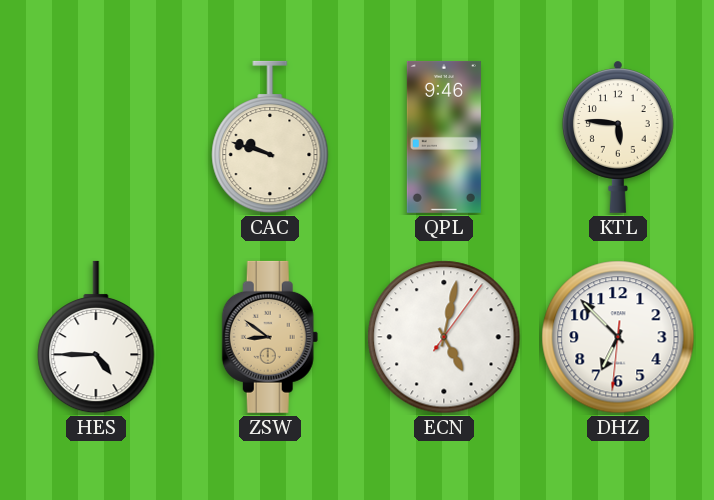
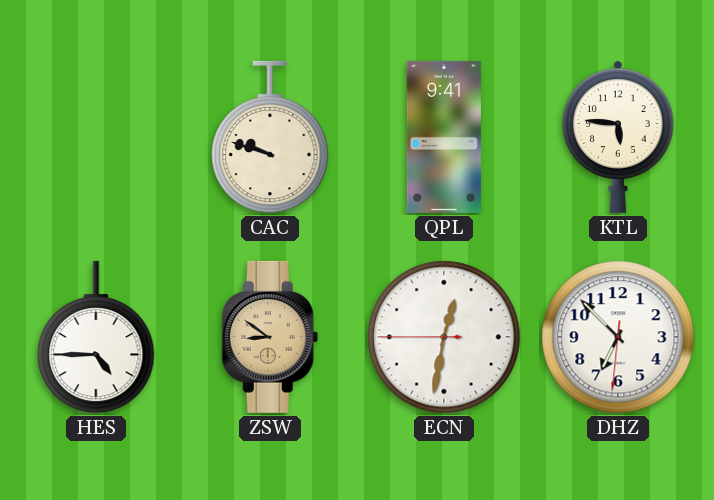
QPL: 9:46 -> 9:41 (444, 137)
ECN: 5:02 -> 12:31 (444, 337)
